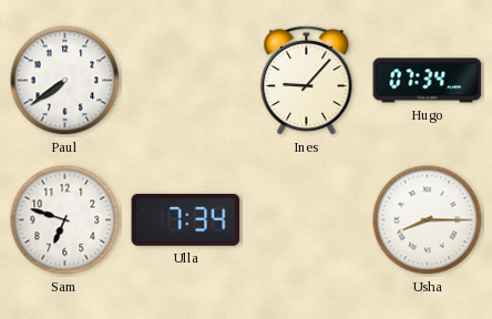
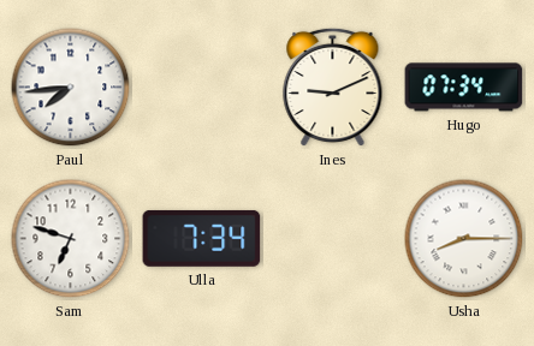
Paul: 7:39 -> 7:44 (71, 88)
Ines: 9:07 -> 9:11 (333, 88)
